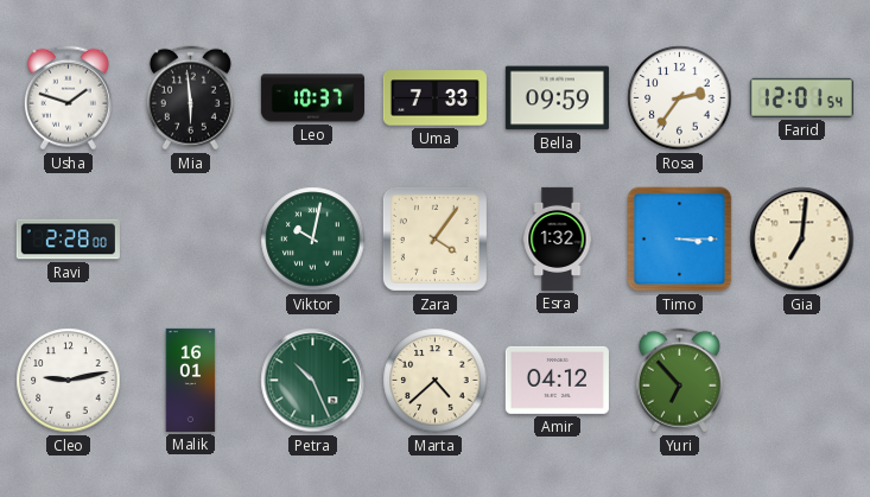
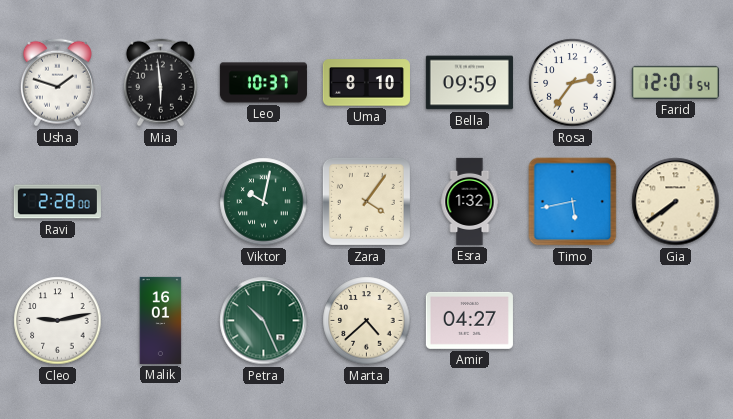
Uma: 7:33 -> 8:10 (366, 83)
Timo: 3:15 -> 5:43 (573, 202)
Gia: 7:01 -> 7:39 (676, 202)
Amir: 04:12 -> 04:27 (469, 320)
Yuri: 6:53 -> none (679, 381)
